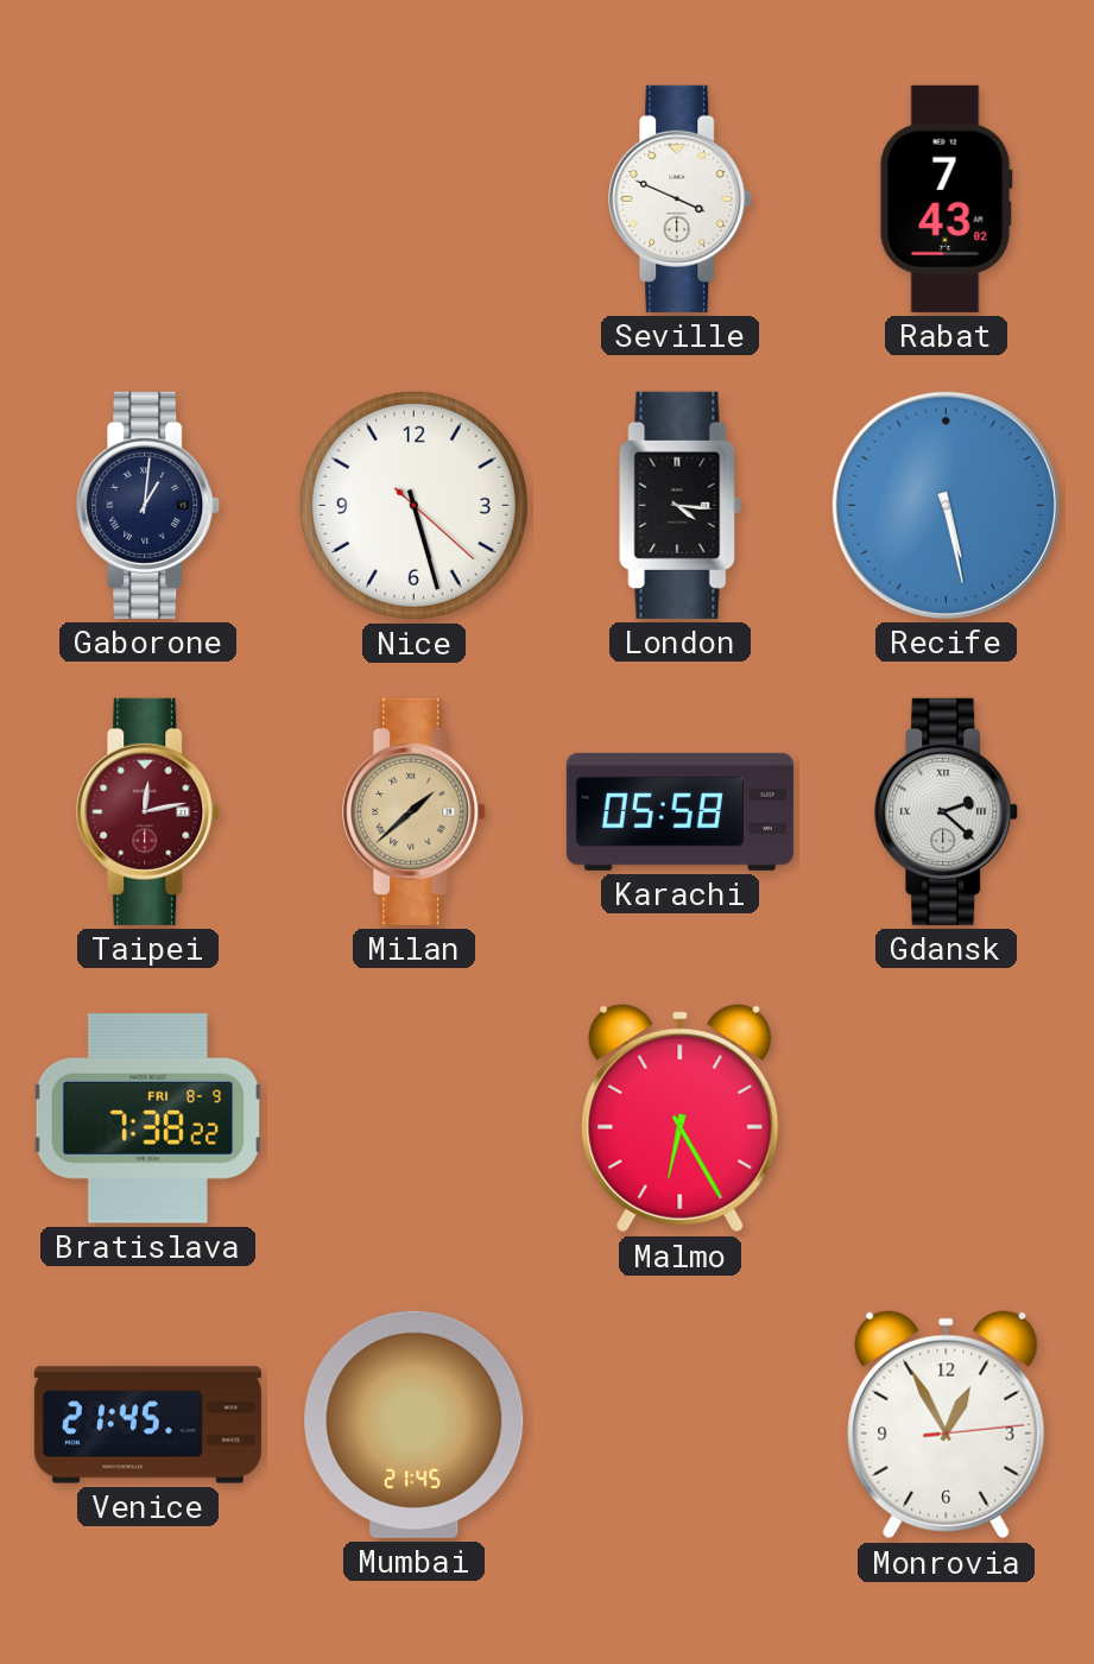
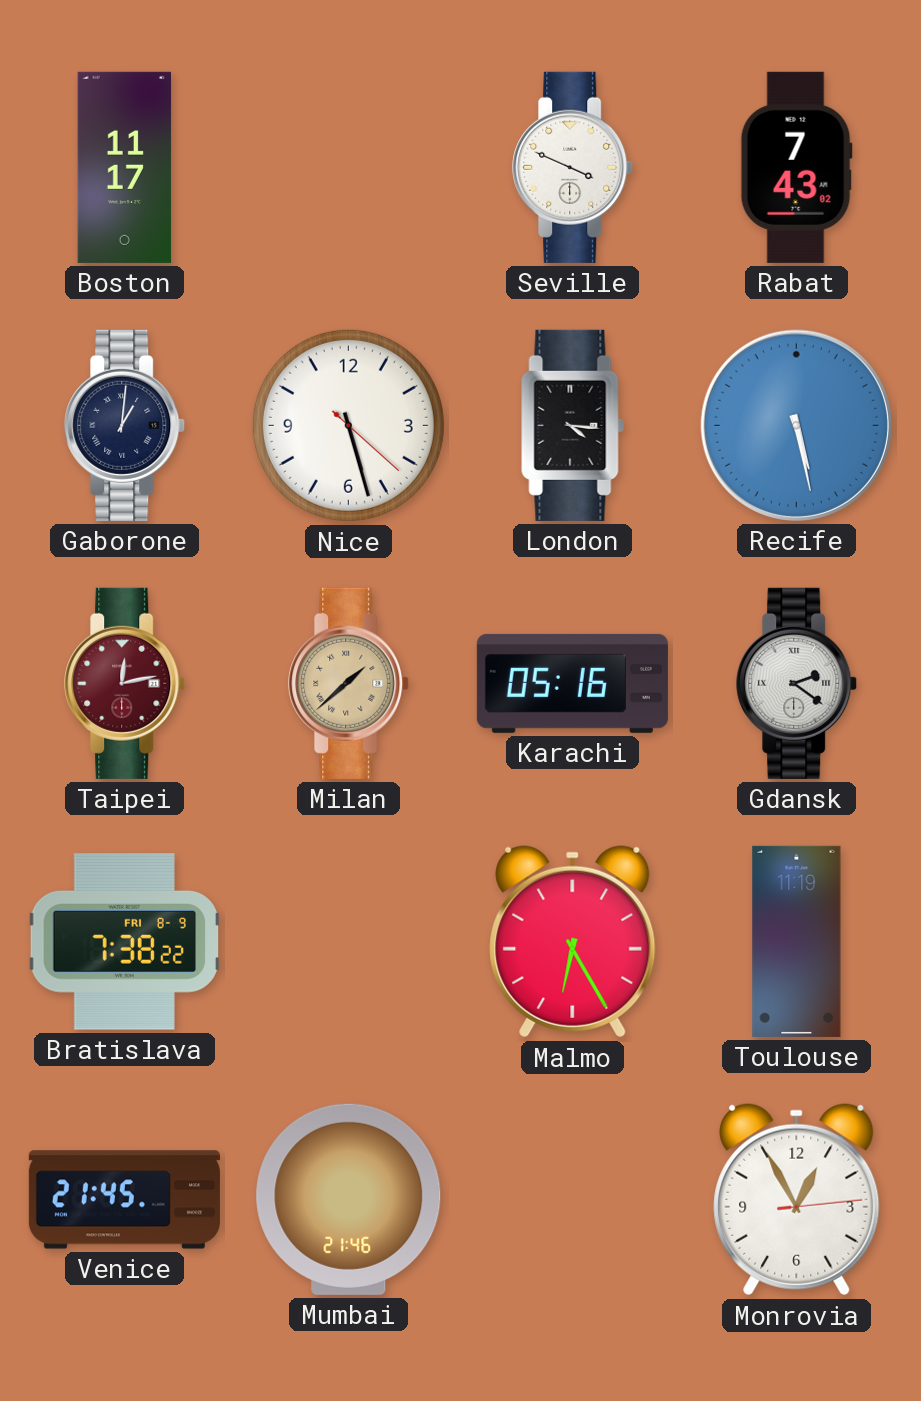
Boston: none -> 11:17 (125, 167)
Karachi: 05:58 -> 05:16 (572, 683)
Gdansk: 2:22 -> 2:21 (797, 683)
Toulouse: none -> 11:19 (797, 941)
Mumbai: 21:45 -> 21:46 (349, 1199)
